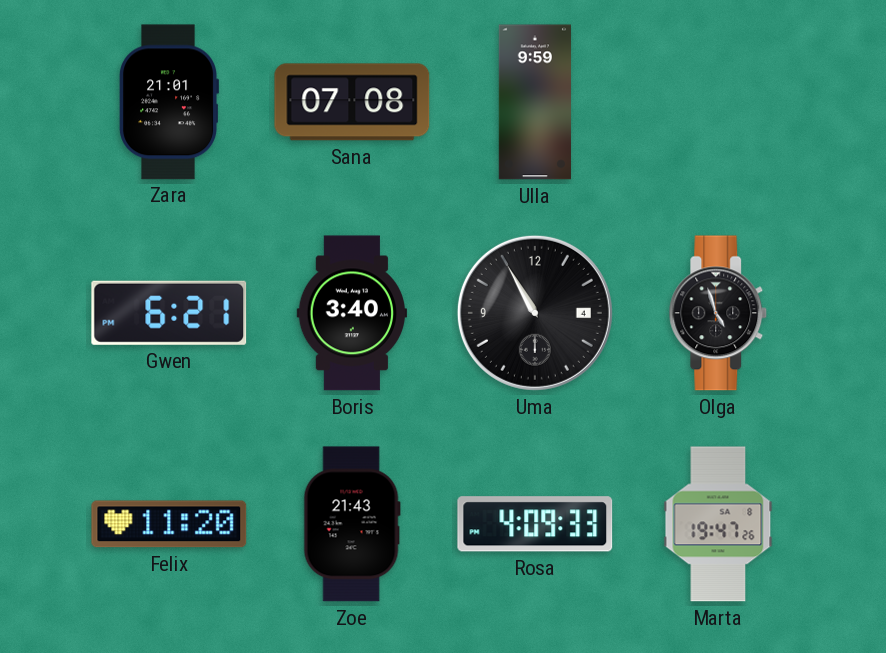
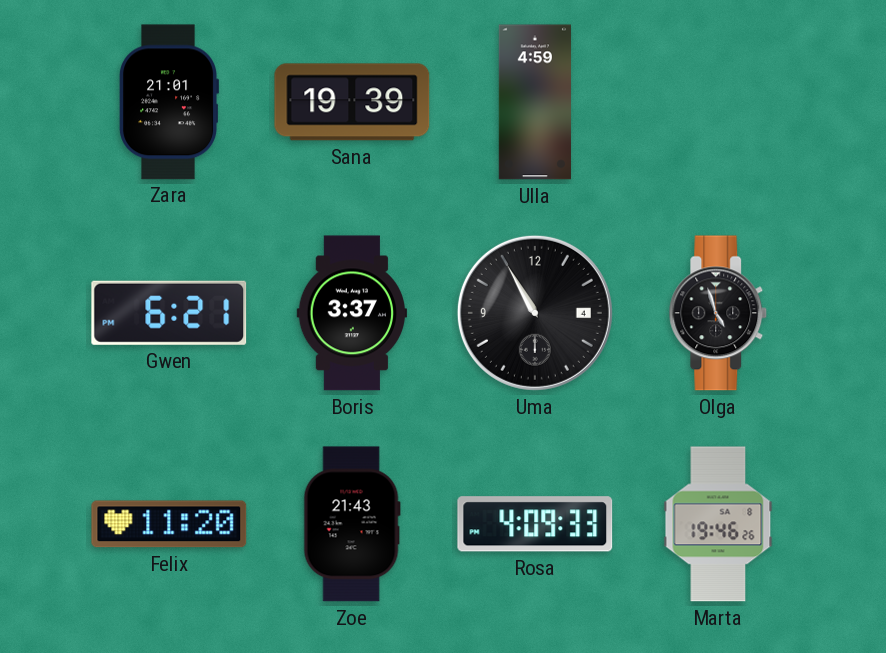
Sana: 07:08 -> 19:39 (352, 102)
Ulla: 9:59 -> 4:59 (534, 102)
Boris: 3:40 -> 3:37 (352, 313)
Marta: 19:47 -> 19:46 (718, 524)
